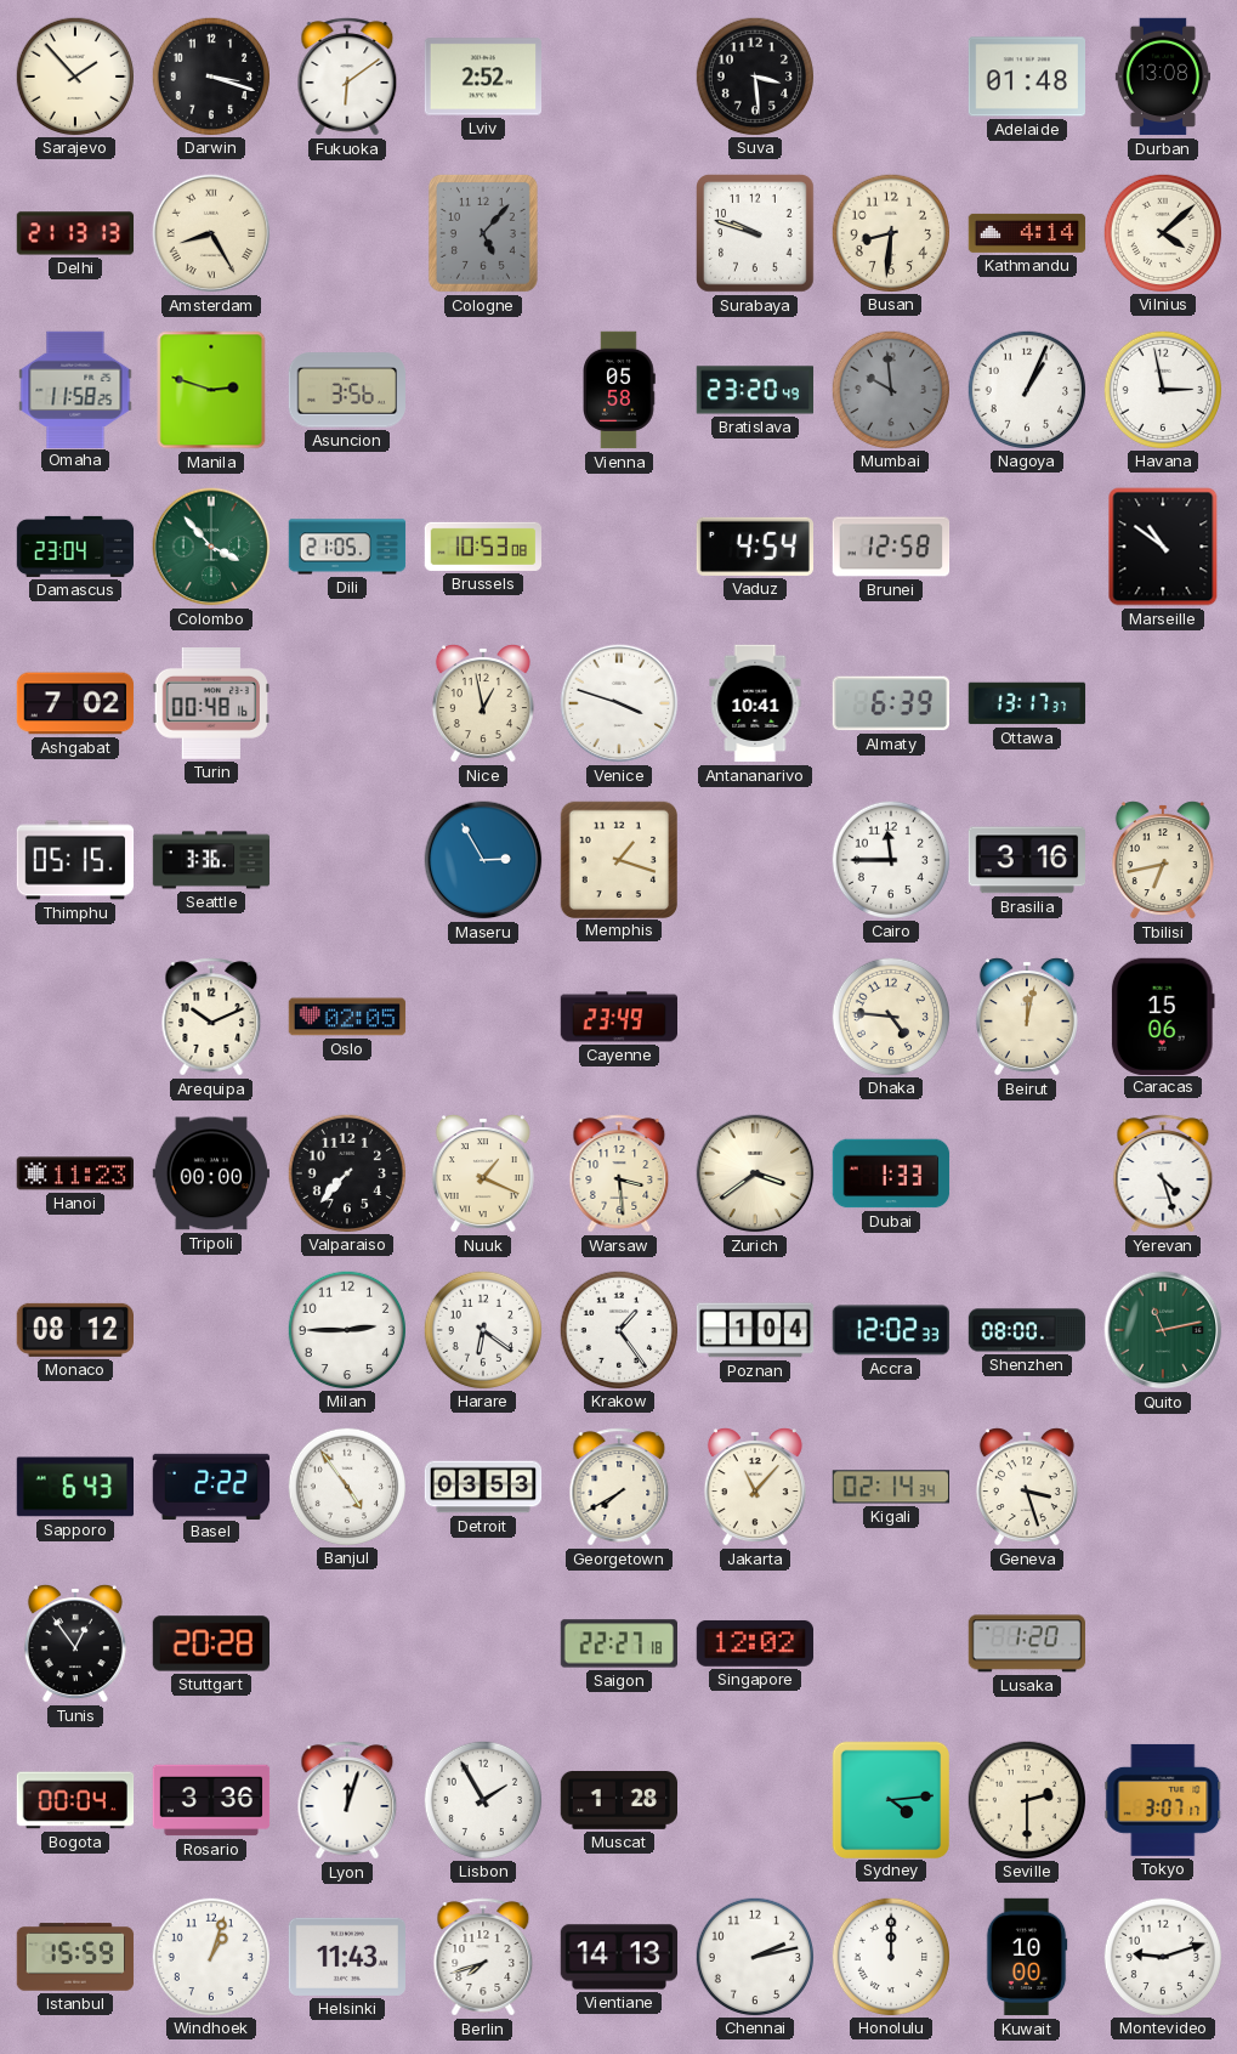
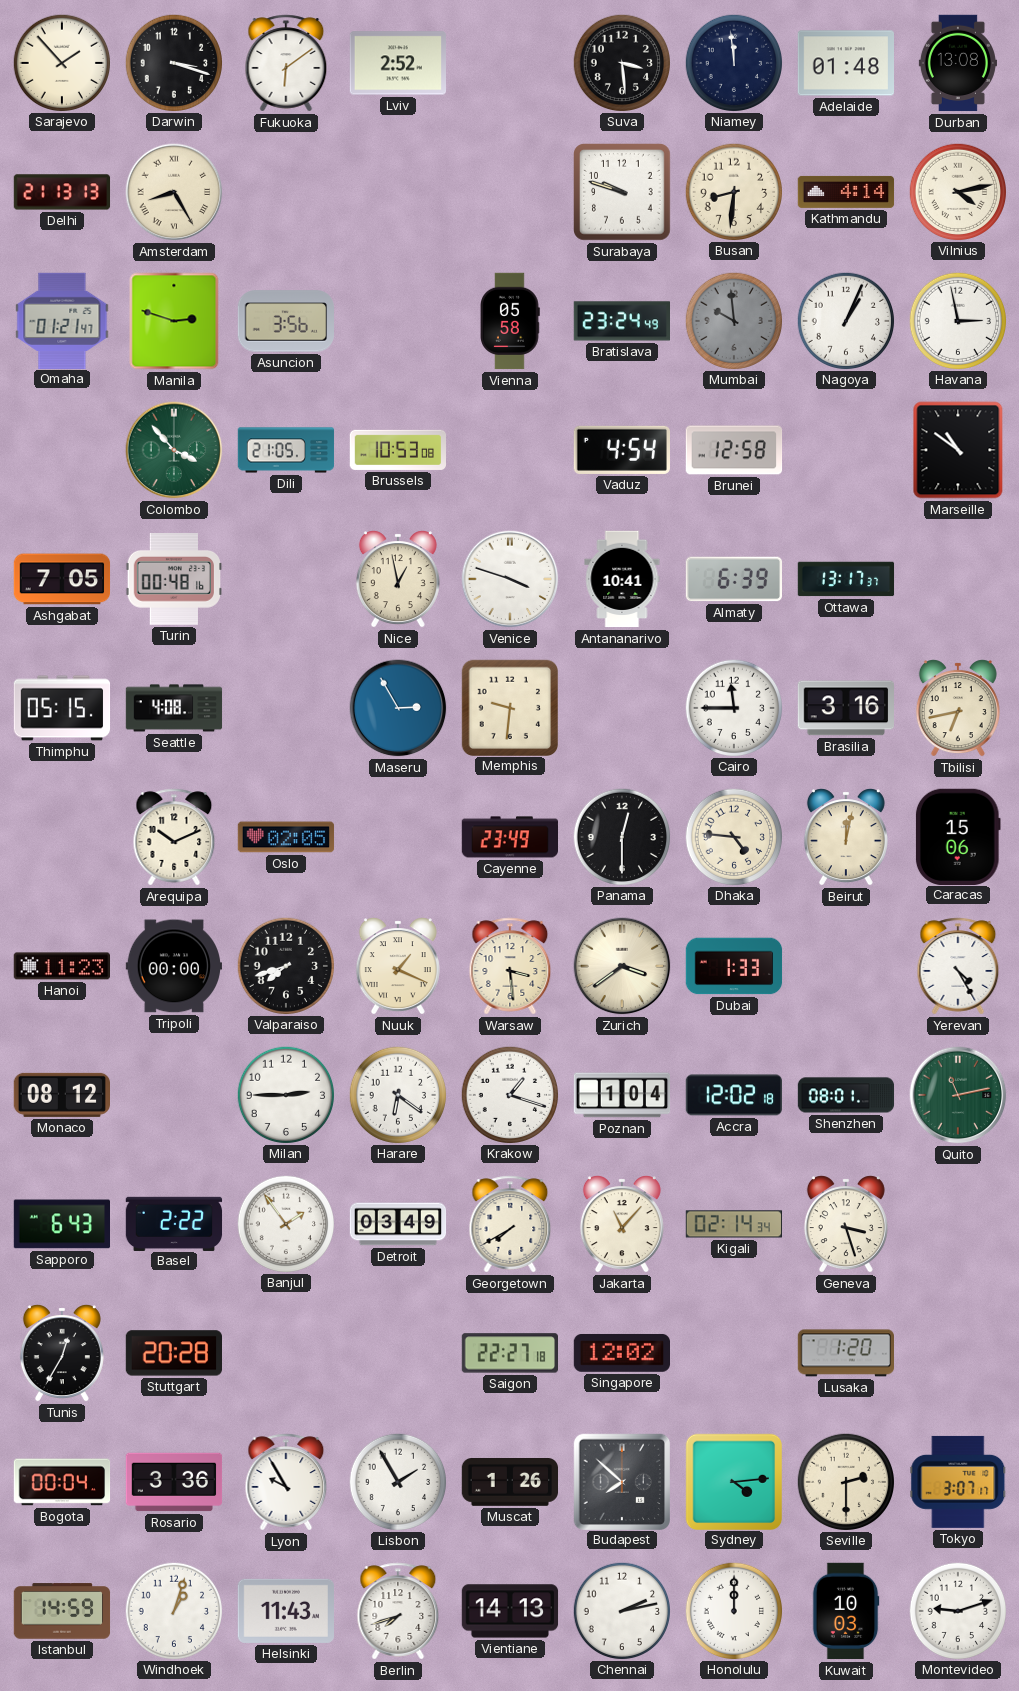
Niamey: none -> 11:59 (733, 62)
Cologne: 5:07 -> none (483, 233)
Vilnius: 4:08 -> 4:13 (957, 191)
Omaha: 11:58 -> 01:21 (62, 320)
Bratislava: 23:20 -> 23:24 (621, 321)
Damascus: 23:04 -> none (75, 547)
Ashgabat: 7:02 -> 7:05 (62, 579)
Seattle: 3:36 -> 4:08 (174, 708)
Memphis: 1:18 -> 9:31 (509, 707)
Panama: none -> 12:30 (621, 836)
Valparaiso: 7:37 -> 7:42 (285, 965)
Yerevan: 4:27 -> 4:25 (958, 966)
Krakow: 1:24 -> 1:18 (509, 1094)
Accra: 12:02:33 -> 12:02:18 (733, 1095)
Shenzhen: 08:00 -> 08:01 (846, 1095)
Banjul: 4:54 -> 1:54 (285, 1223)
Detroit: 03:53 -> 03:49 (398, 1224)
Tunis: 12:54 -> 12:35 (62, 1353)
Lyon: 12:03 -> 9:55 (286, 1482)
Muscat: 1:28 -> 1:26 (510, 1483)
Budapest: none -> 7:52 (621, 1481)
Istanbul: 15:59 -> 14:59 (62, 1611)
Kuwait: 10:00 -> 10:03 (846, 1611)
